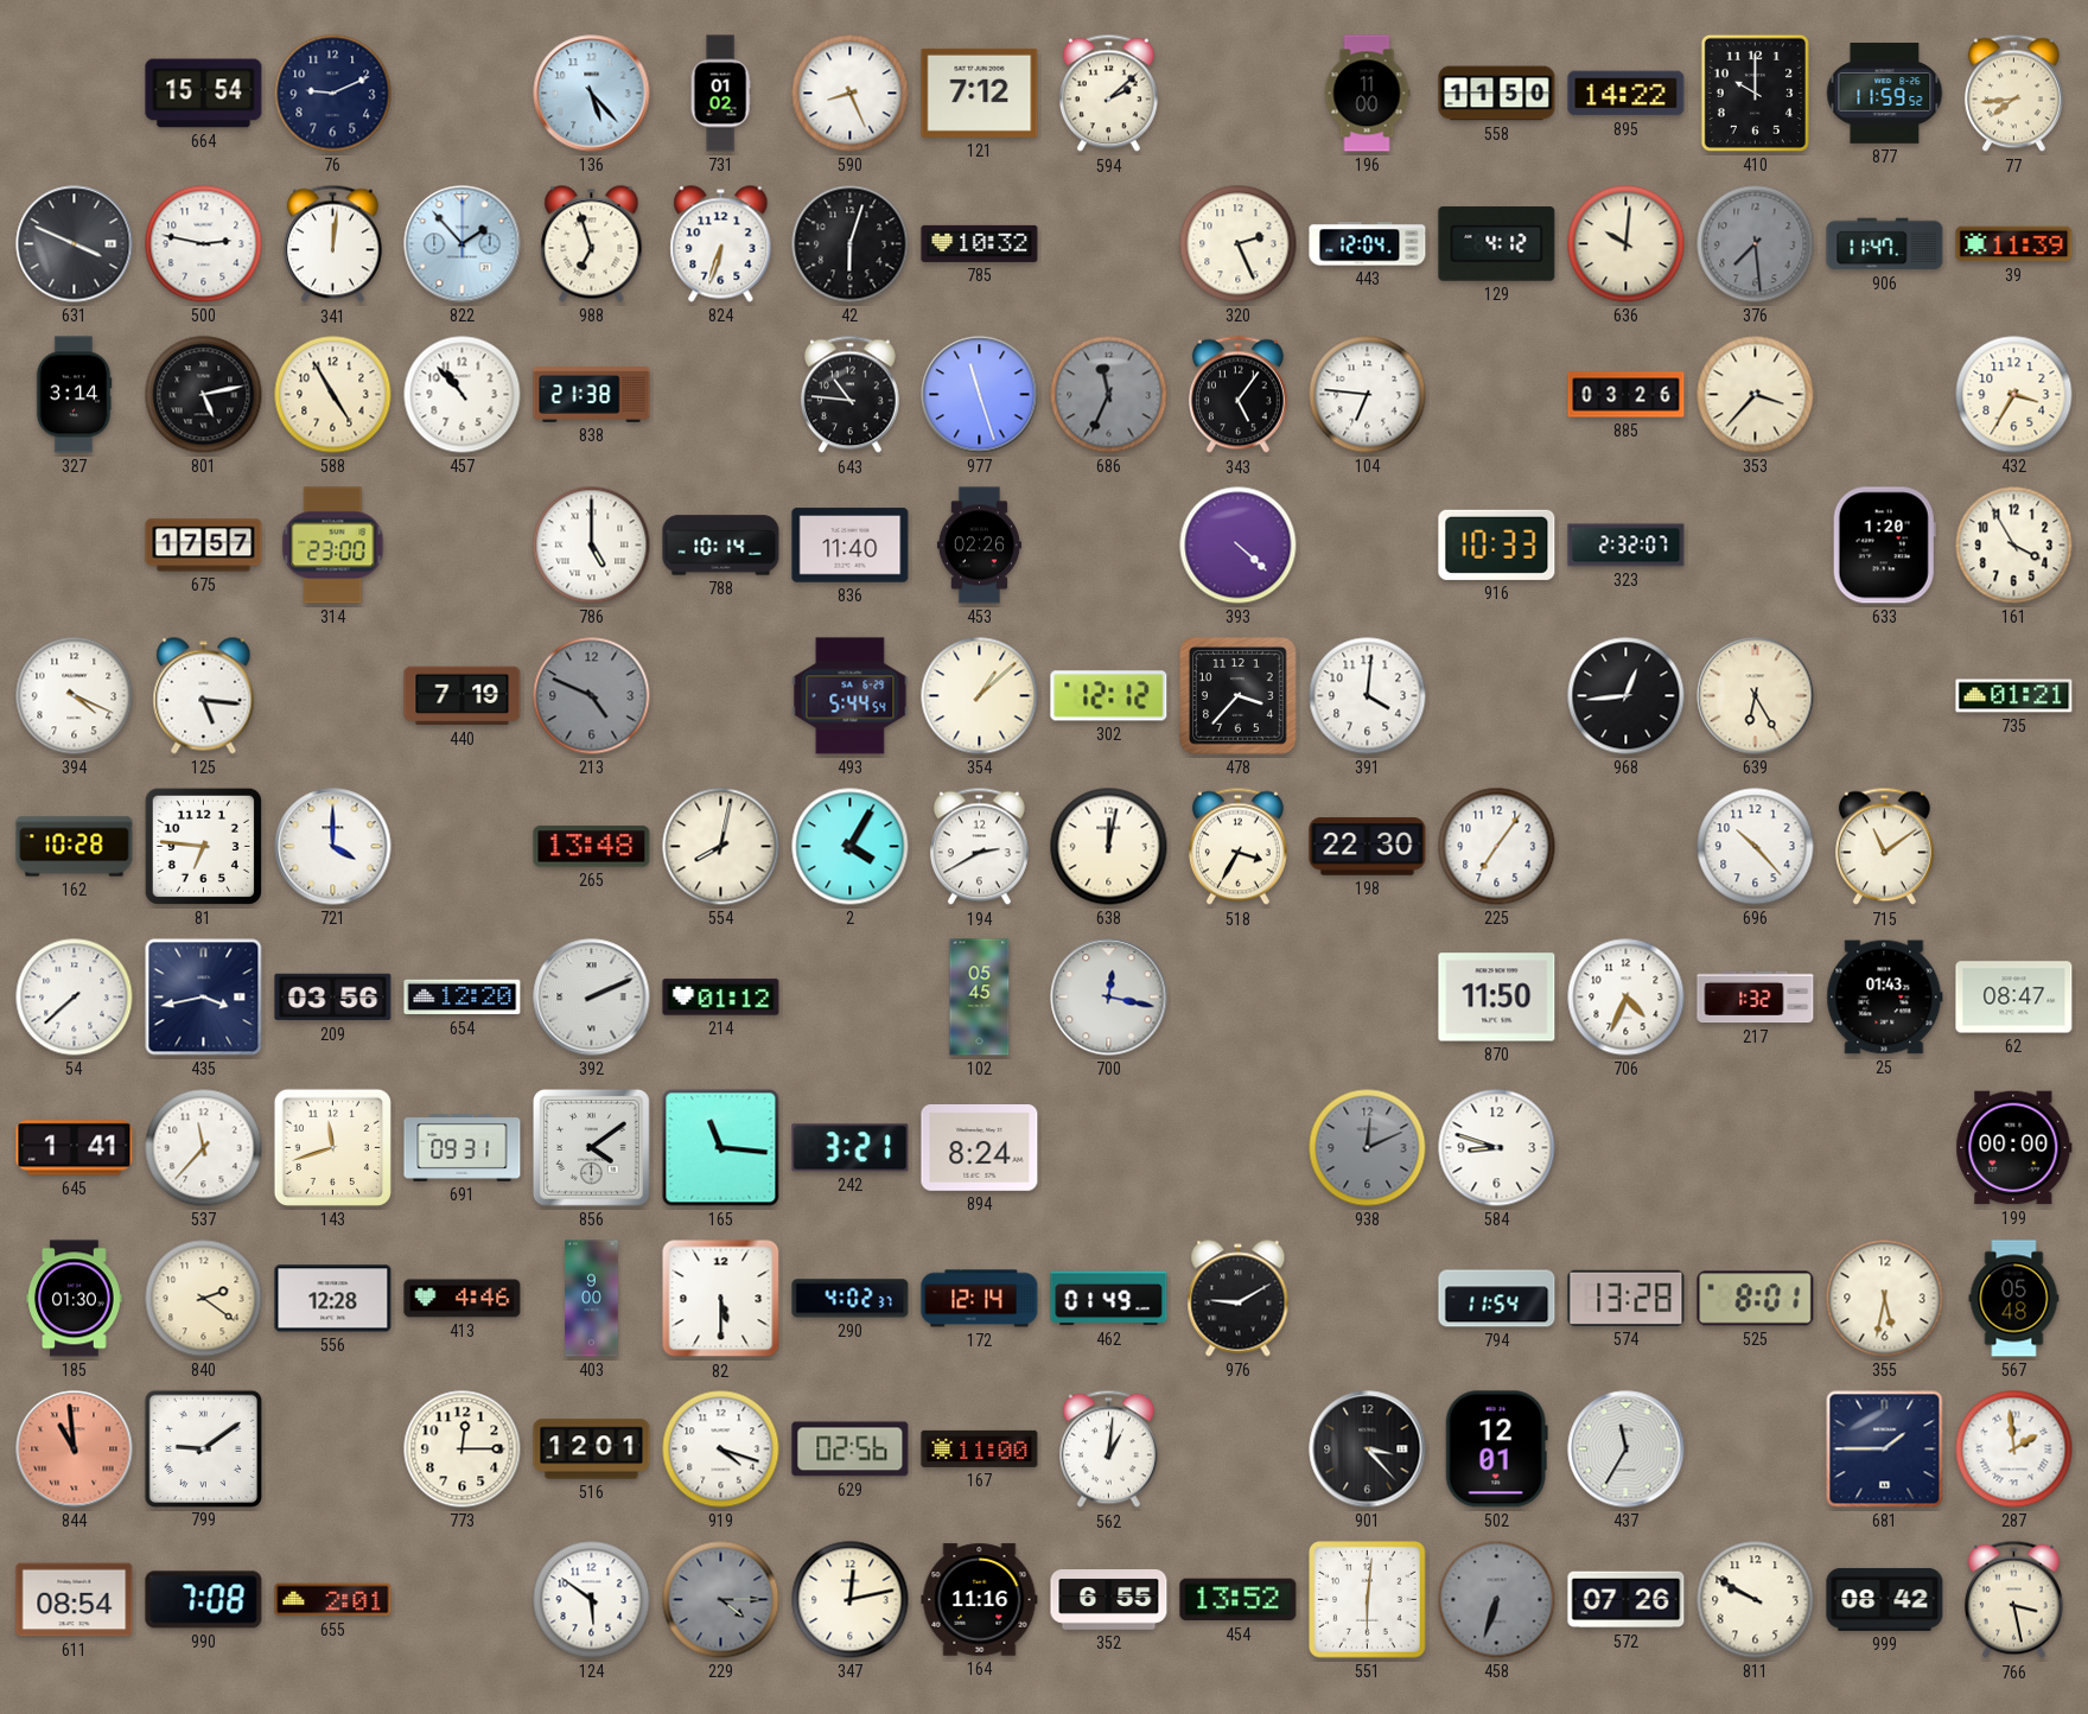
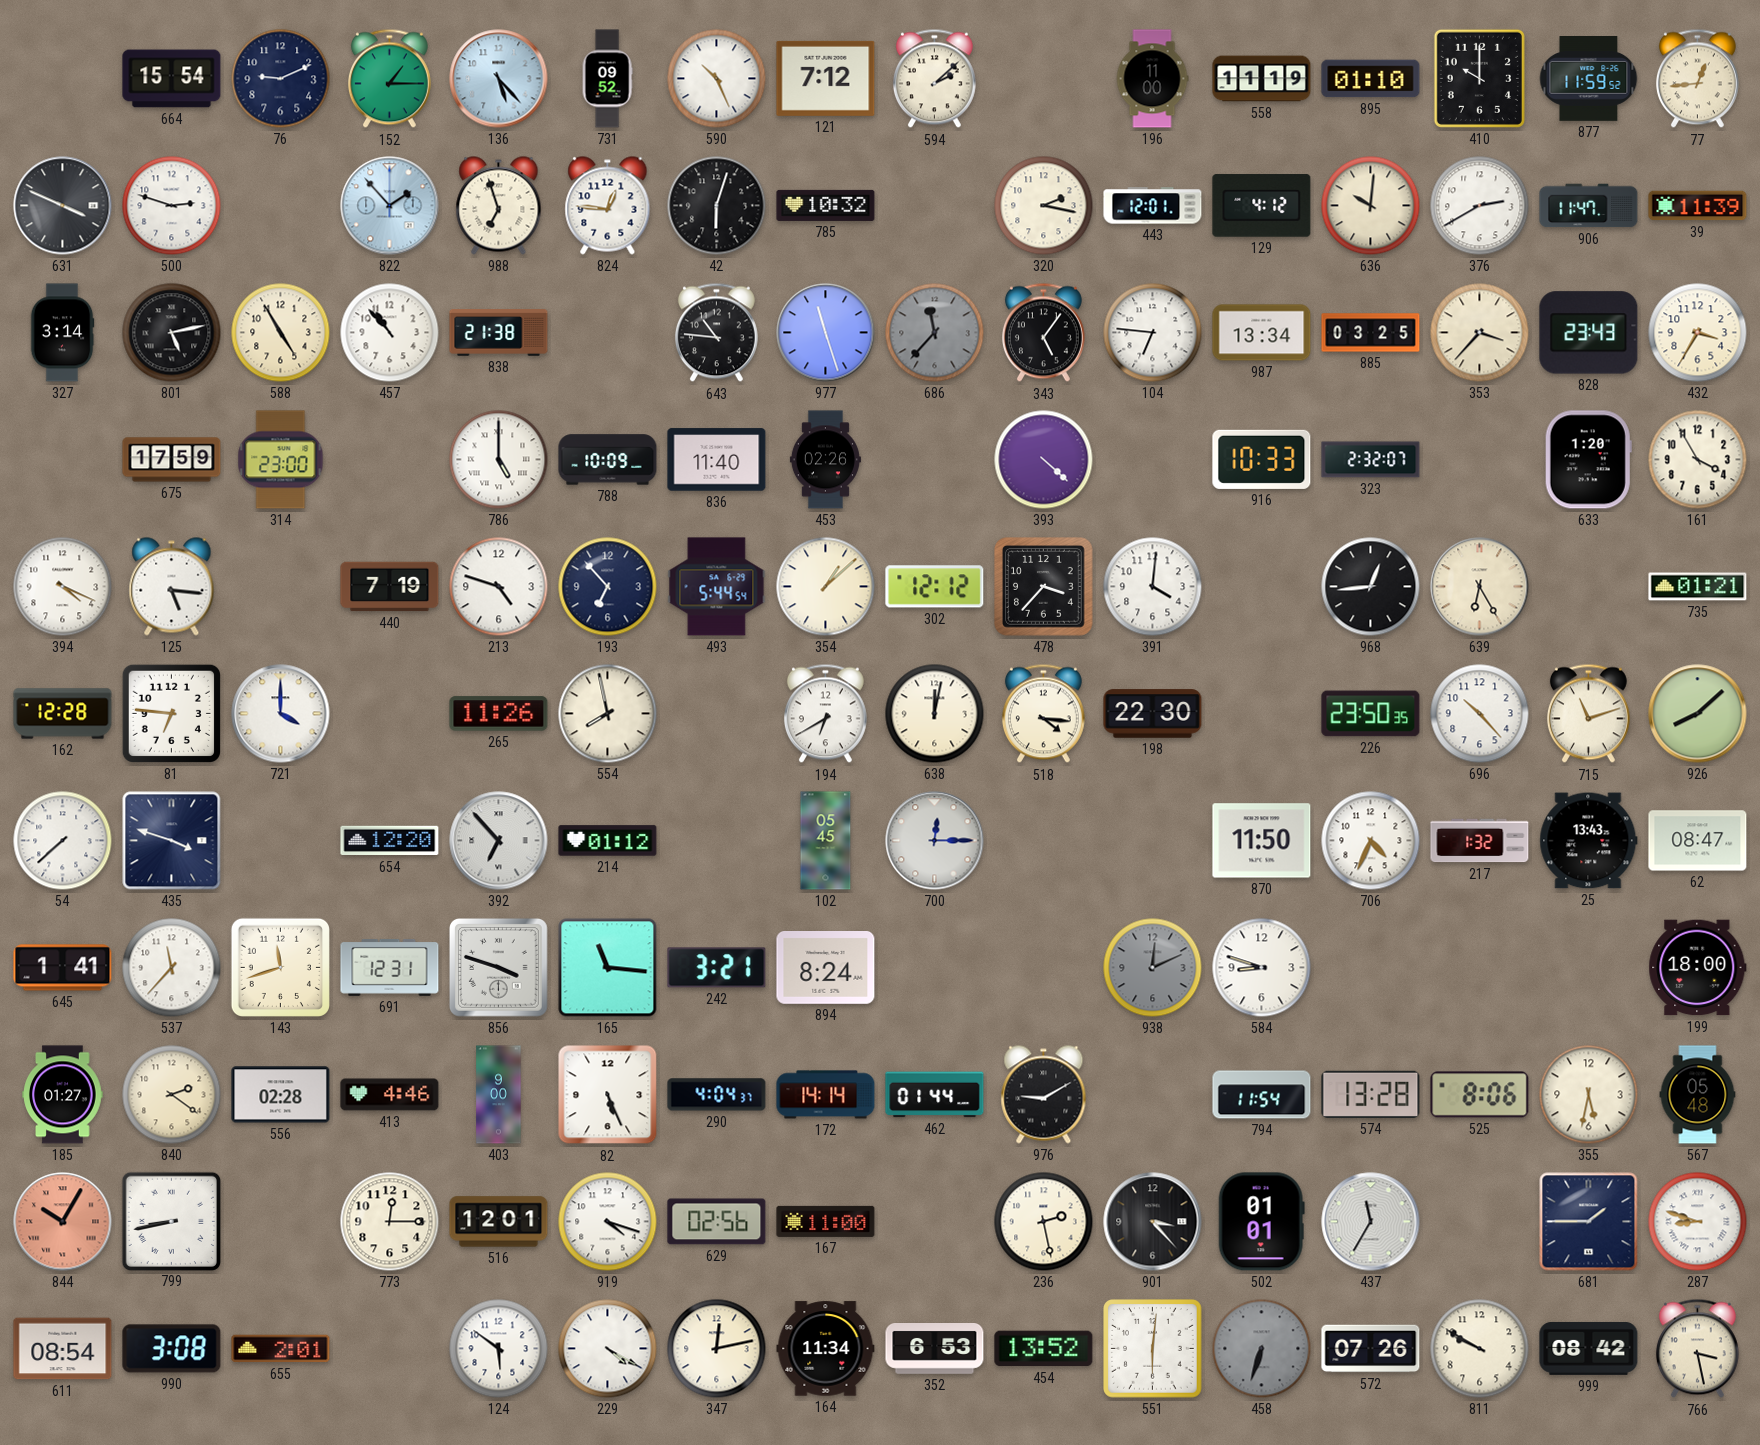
152: none -> 1:15 (389, 79)
731: 01:02 -> 09:52 (607, 79)
590: 8:26 -> 10:26 (717, 79)
558: 11:50 -> 11:19 (1262, 79)
895: 14:22 -> 01:10 (1371, 79)
77: 7:44 -> 12:44 (1697, 79)
500: 2:47 -> 2:48 (172, 206)
341: 12:01 -> none (332, 244)
824: 6:33 -> 12:46 (608, 206)
320: 2:26 -> 2:17 (1044, 206)
443: 12:04 -> 12:01 (1153, 206)
376: 7:29 -> 2:40 (1480, 206)
376 dial: grey -> white (1480, 206)
686: 11:34 -> 11:37 (935, 333)
987: none -> 13:34 (1262, 333)
885: 03:26 -> 03:25 (1371, 333)
828: none -> 23:43 (1589, 333)
675: 17:57 -> 17:59 (172, 460)
788: 10:14 -> 10:09 (608, 460)
213: 4:49 -> 4:48 (499, 587)
213 dial: grey -> white (499, 587)
193: none -> 6:53 (608, 587)
162: 10:28 -> 12:28 (63, 714)
265: 13:48 -> 11:26 (499, 714)
554: 8:02 -> 7:58 (608, 714)
2: 4:05 -> none (851, 847)
194: 2:40 -> 6:40 (825, 714)
518: 3:35 -> 4:16 (1043, 714)
225: 7:06 -> none (1497, 847)
226: none -> 23:50 (1371, 714)
715: 11:09 -> 11:12 (1588, 714)
926: none -> 8:08 (1698, 714)
435: 3:43 -> 3:48 (172, 841)
209: 03:56 -> none (333, 998)
392: 2:11 -> 6:53 (499, 841)
700: 12:17 -> 12:15 (935, 841)
25: 01:43 -> 13:43 (1589, 841)
691: 09:31 -> 12:31 (390, 967)
856: 4:09 -> 3:48 (499, 968)
199: 00:00 -> 18:00 (1698, 968)
185: 01:30 -> 01:27 (63, 1095)
556: 12:28 -> 02:28 (281, 1095)
82: 5:30 -> 5:26 (608, 1095)
290: 4:02 -> 4:04 (717, 1095)
172: 12:14 -> 14:14 (826, 1095)
462: 01:49 -> 01:44 (935, 1095)
525: 8:01 -> 8:06 (1480, 1095)
844: 10:59 -> 10:05 (63, 1222)
799: 9:09 -> 8:43 (171, 1221)
562: 1:01 -> none (1108, 1449)
236: none -> 2:28 (1044, 1222)
502: 12:01 -> 01:01 (1261, 1222)
287: 1:59 -> 8:48 (1698, 1222)
990: 7:08 -> 3:08 (172, 1349)
229: 4:15 -> 4:20 (608, 1349)
229 dial: grey -> white (608, 1349)
164: 11:16 -> 11:34 (826, 1349)
352: 6:55 -> 6:53 (935, 1349)
